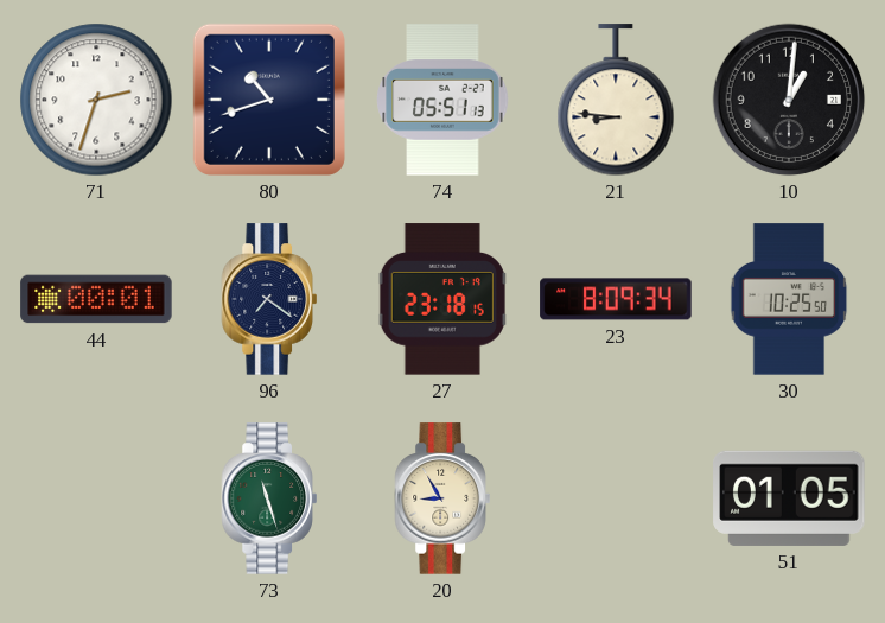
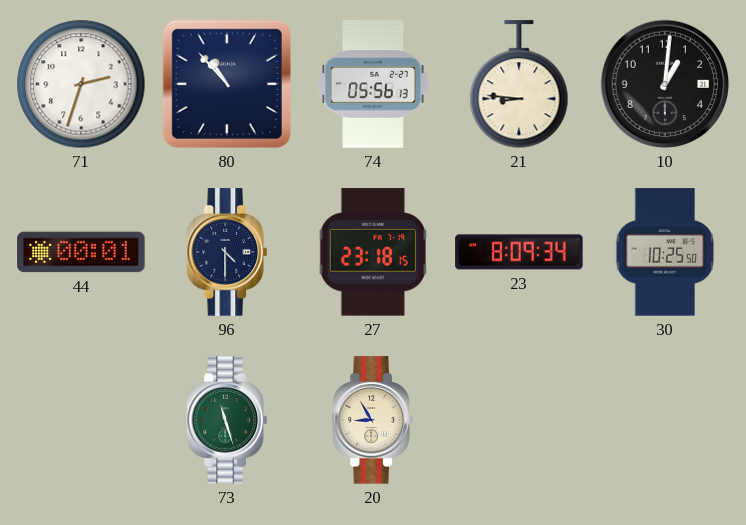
80: 10:42 -> 10:53 (227, 84)
74: 05:51 -> 05:56 (373, 84)
96: 7:21 -> 4:30 (227, 252)
51: 01:05 -> none (789, 498)
